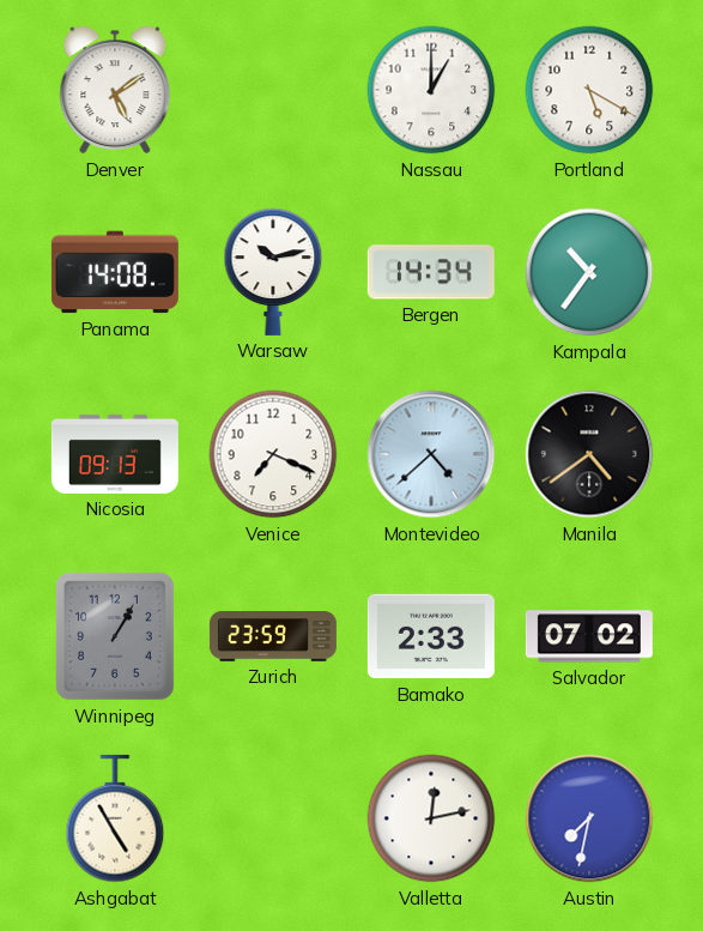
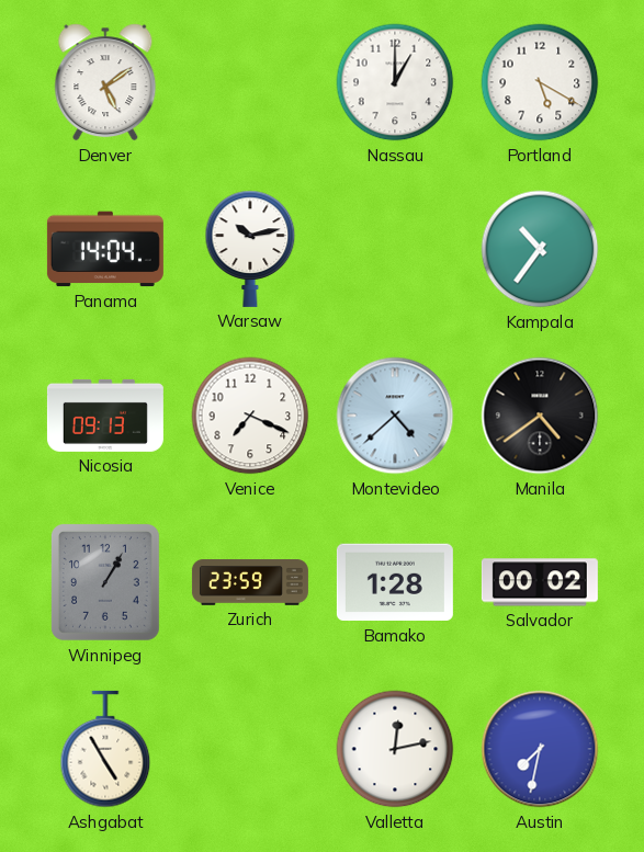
Panama: 14:08 -> 14:04 (105, 249)
Bergen: 14:34 -> none (431, 272)
Bamako: 2:33 -> 1:28 (395, 582)
Salvador: 07:02 -> 00:02 (540, 582)
